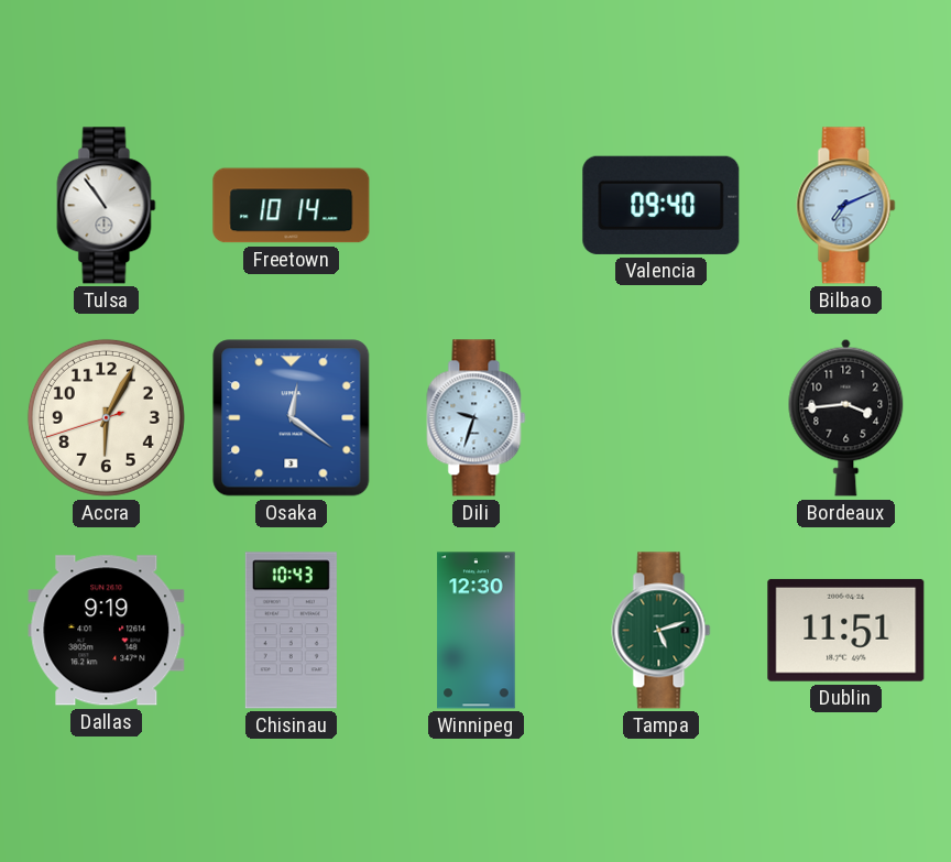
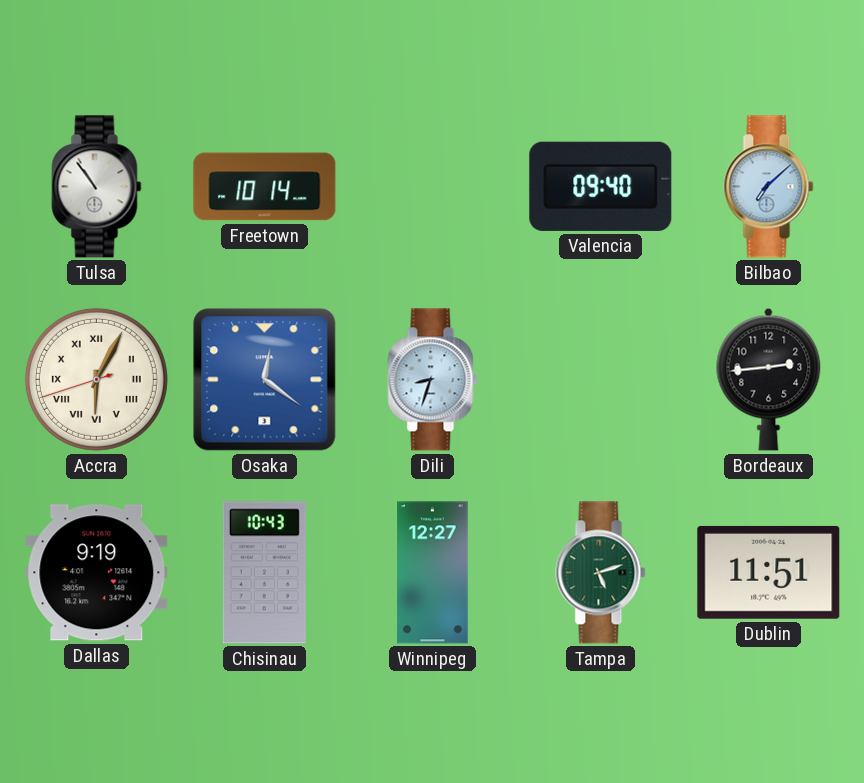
Bilbao: 7:11 -> 7:08 (769, 187)
Accra numerals: Arabic -> Roman (96, 379)
Dili: 9:33 -> 8:33 (433, 380)
Bordeaux: 3:44 -> 2:44 (769, 379)
Winnipeg: 12:30 -> 12:27 (433, 573)
